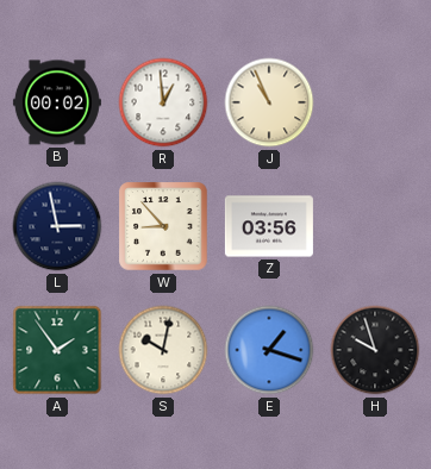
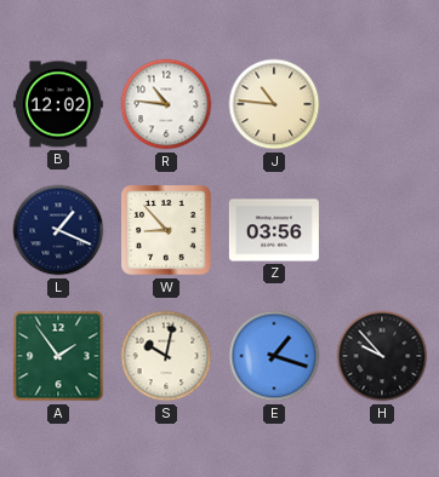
B: 00:02 -> 12:02 (58, 104)
R: 12:59 -> 10:46 (166, 104)
J: 10:56 -> 10:46 (274, 104)
L: 2:58 -> 1:19 (58, 230)
H: 9:57 -> 9:53 (382, 356)
